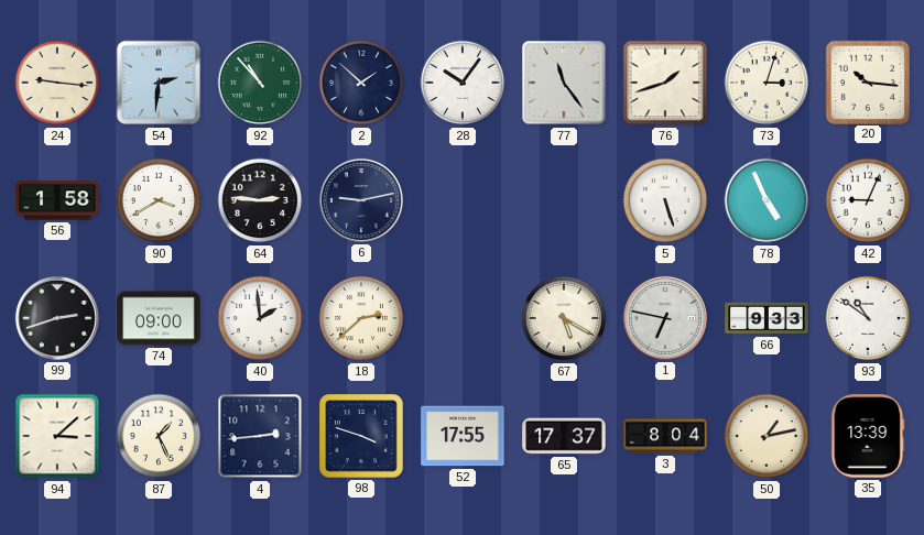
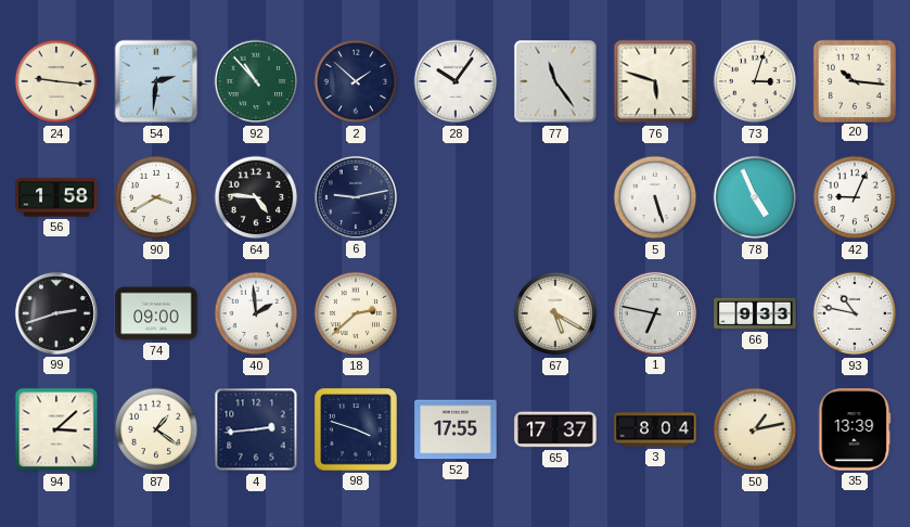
76: 1:42 -> 5:48 (655, 81)
64: 2:46 -> 4:46 (256, 197)
93: 10:51 -> 10:47 (855, 313)
87: 1:26 -> 1:21 (156, 429)
